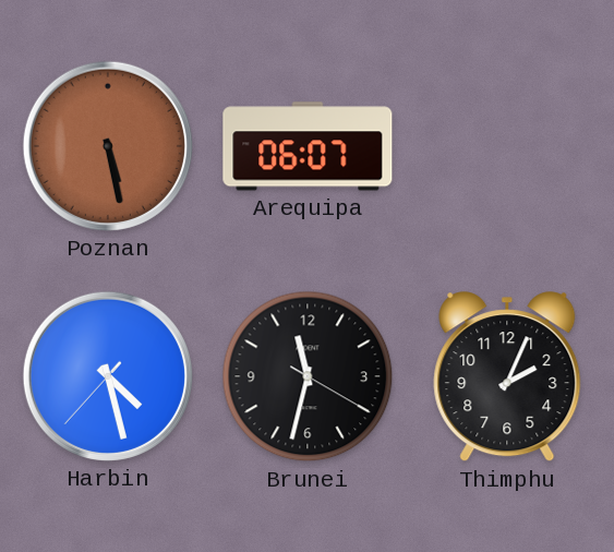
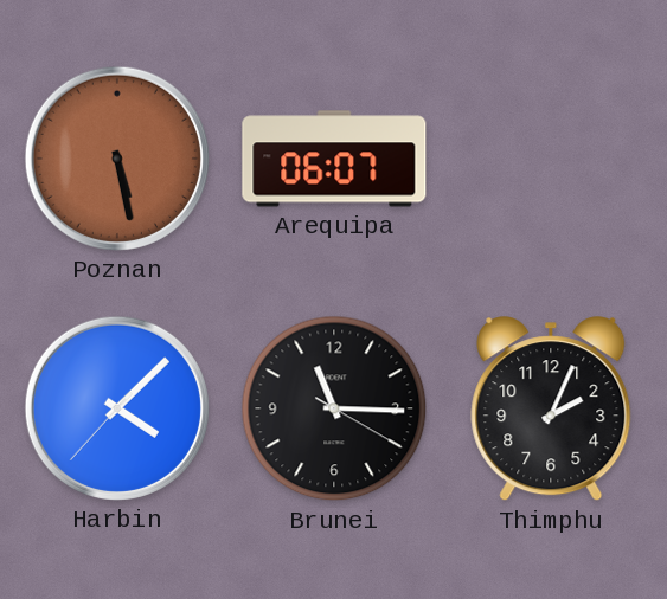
Harbin: 4:27 -> 4:07 (117, 408)
Brunei: 11:32 -> 11:15 (334, 408)
